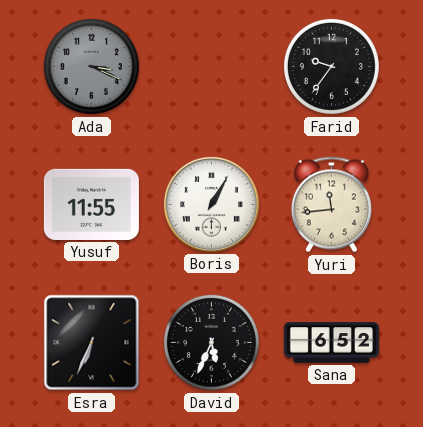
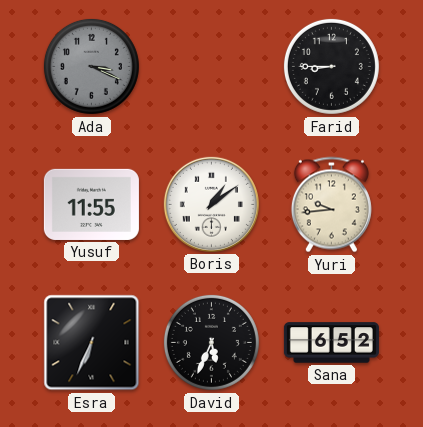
Farid: 9:36 -> 8:45 (331, 66)
Boris: 1:05 -> 1:09 (211, 204)
Yuri: 11:44 -> 9:44 (331, 205)
